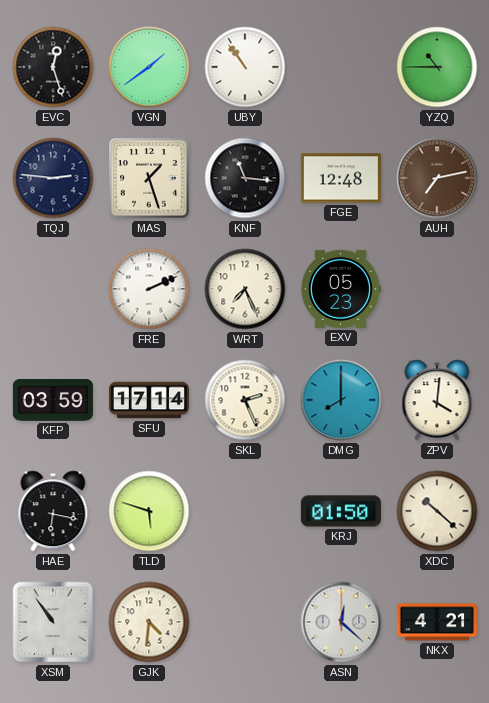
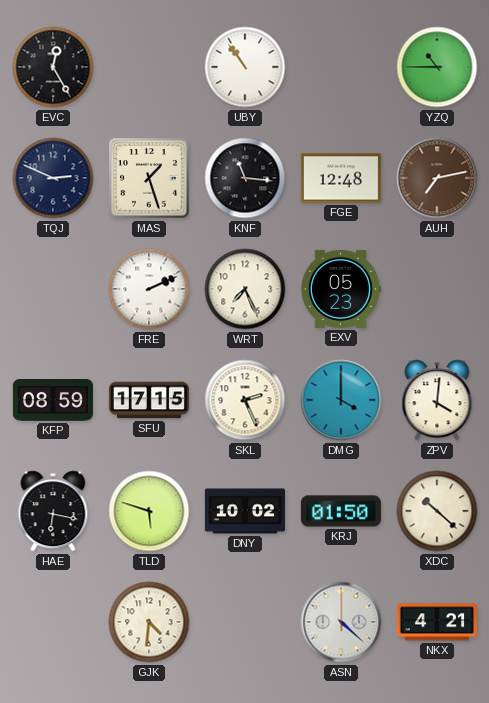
EVC: 12:27 -> 12:25 (53, 67)
VGN: 1:39 -> none (149, 67)
TQJ: 2:46 -> 2:49 (53, 178)
KFP: 03:59 -> 08:59 (53, 401)
SFU: 17:14 -> 17:15 (149, 400)
DMG: 8:00 -> 4:00 (341, 400)
DNY: none -> 10:02 (245, 511)
XSM: 10:54 -> none (53, 622)
ASN: 12:22 -> 4:22 (341, 622)
